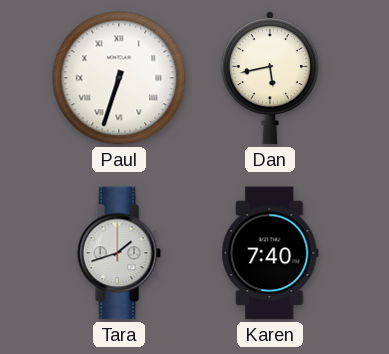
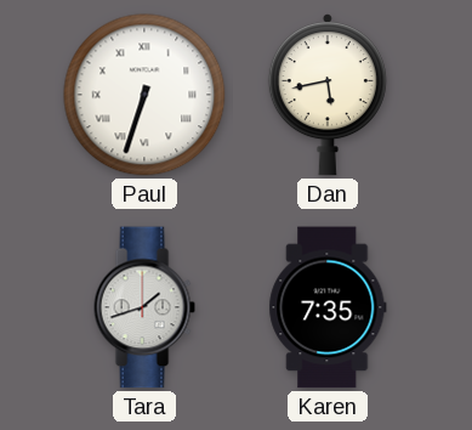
Karen: 7:40 -> 7:35 (328, 307)
